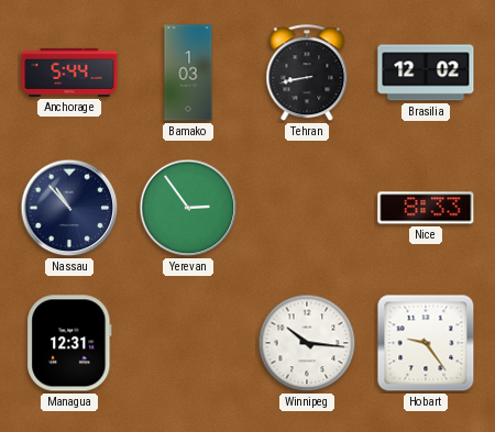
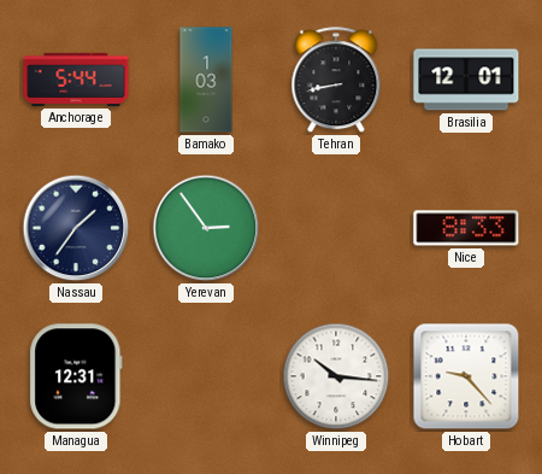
Brasilia: 12:02 -> 12:01 (466, 80)
Nassau: 10:53 -> 1:36 (76, 228)
Hobart: 9:24 -> 9:23 (466, 376)
